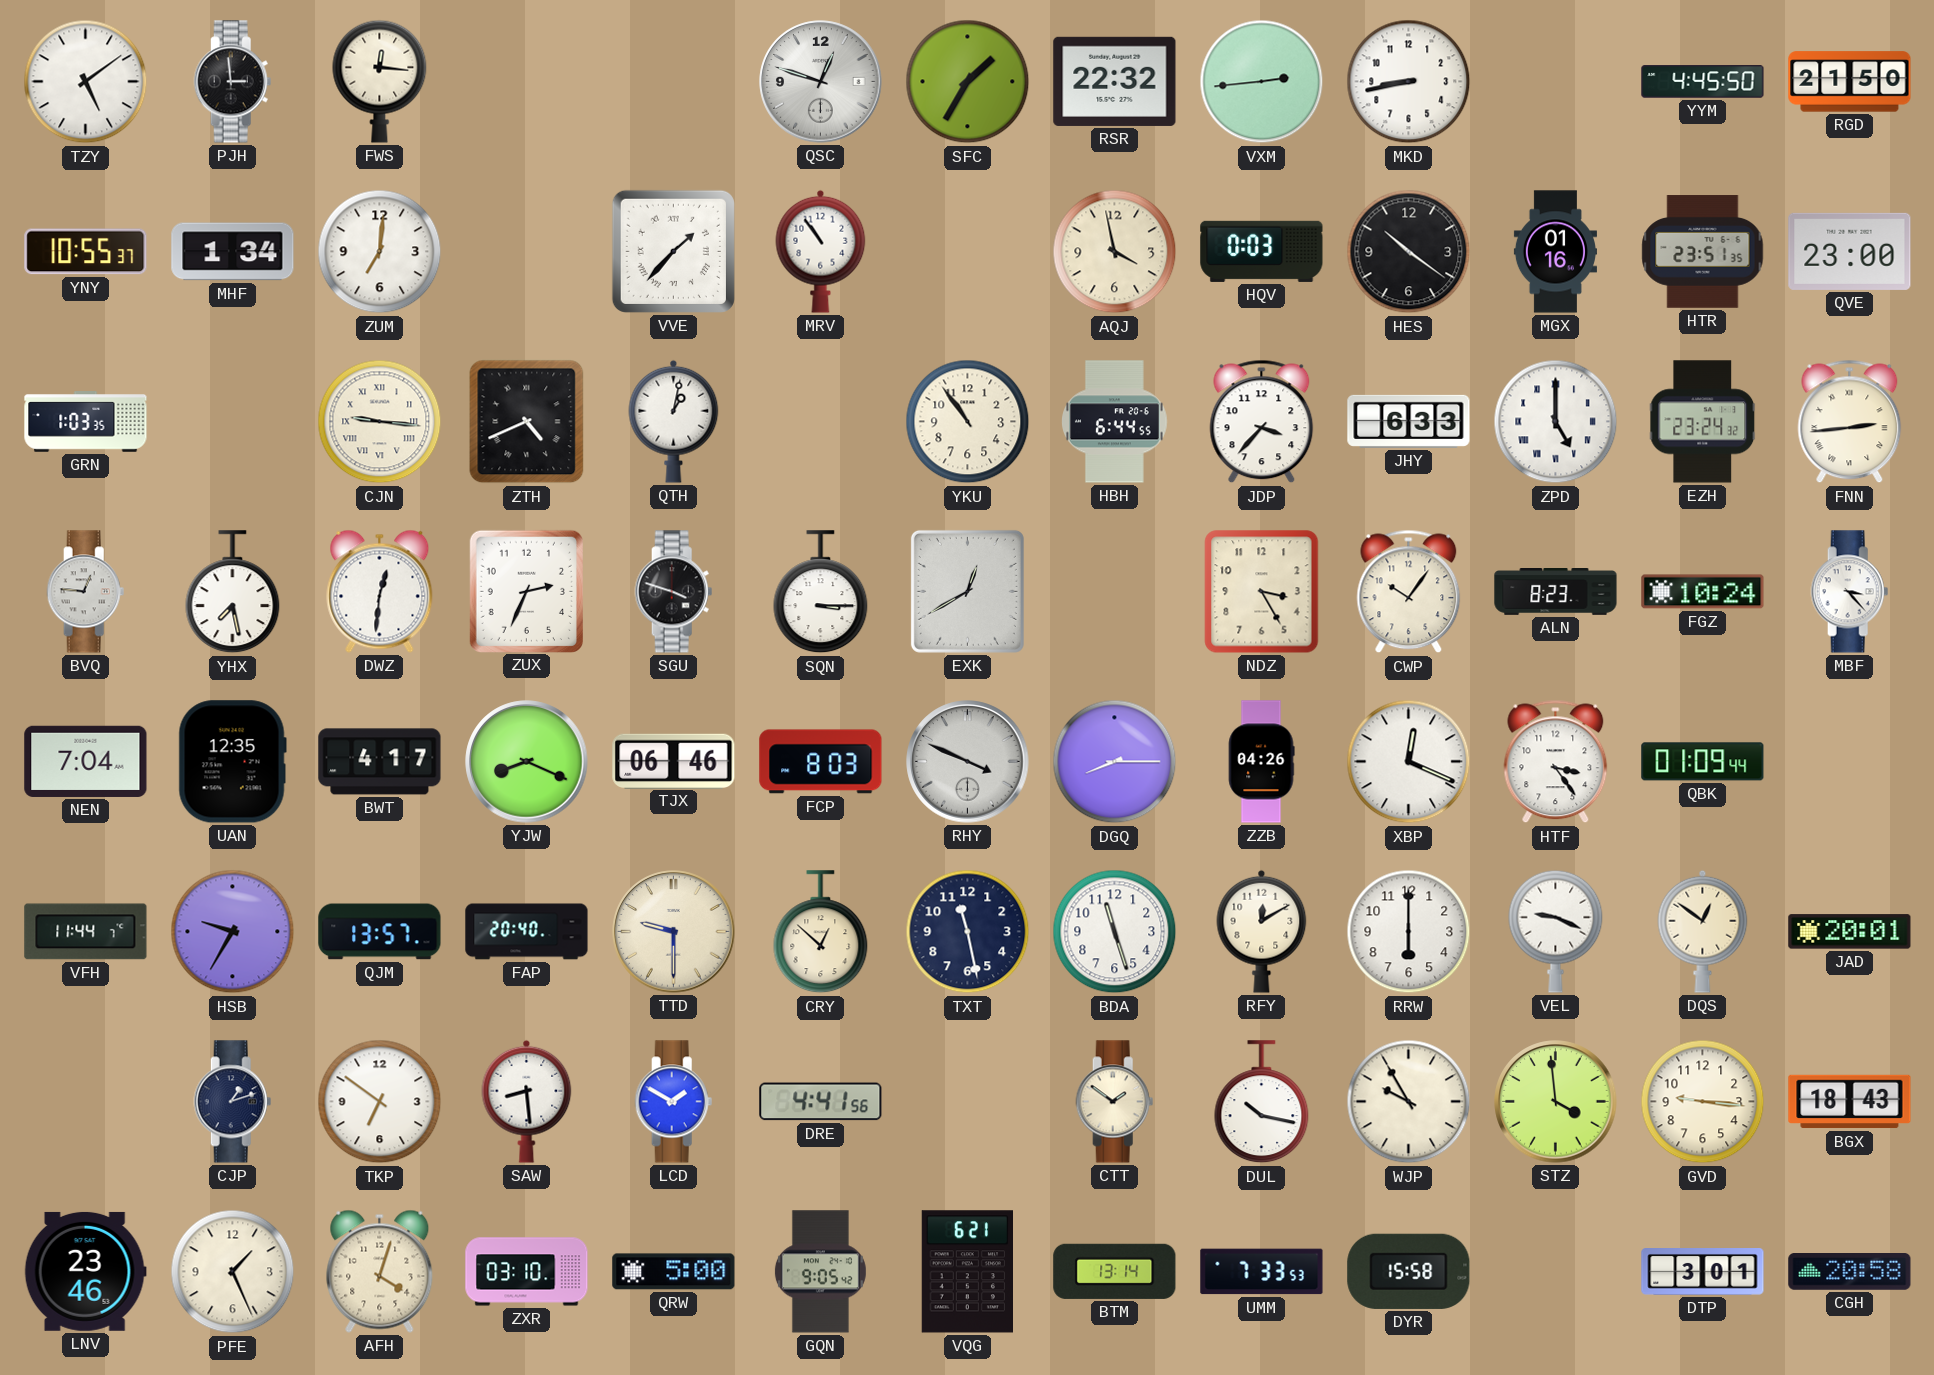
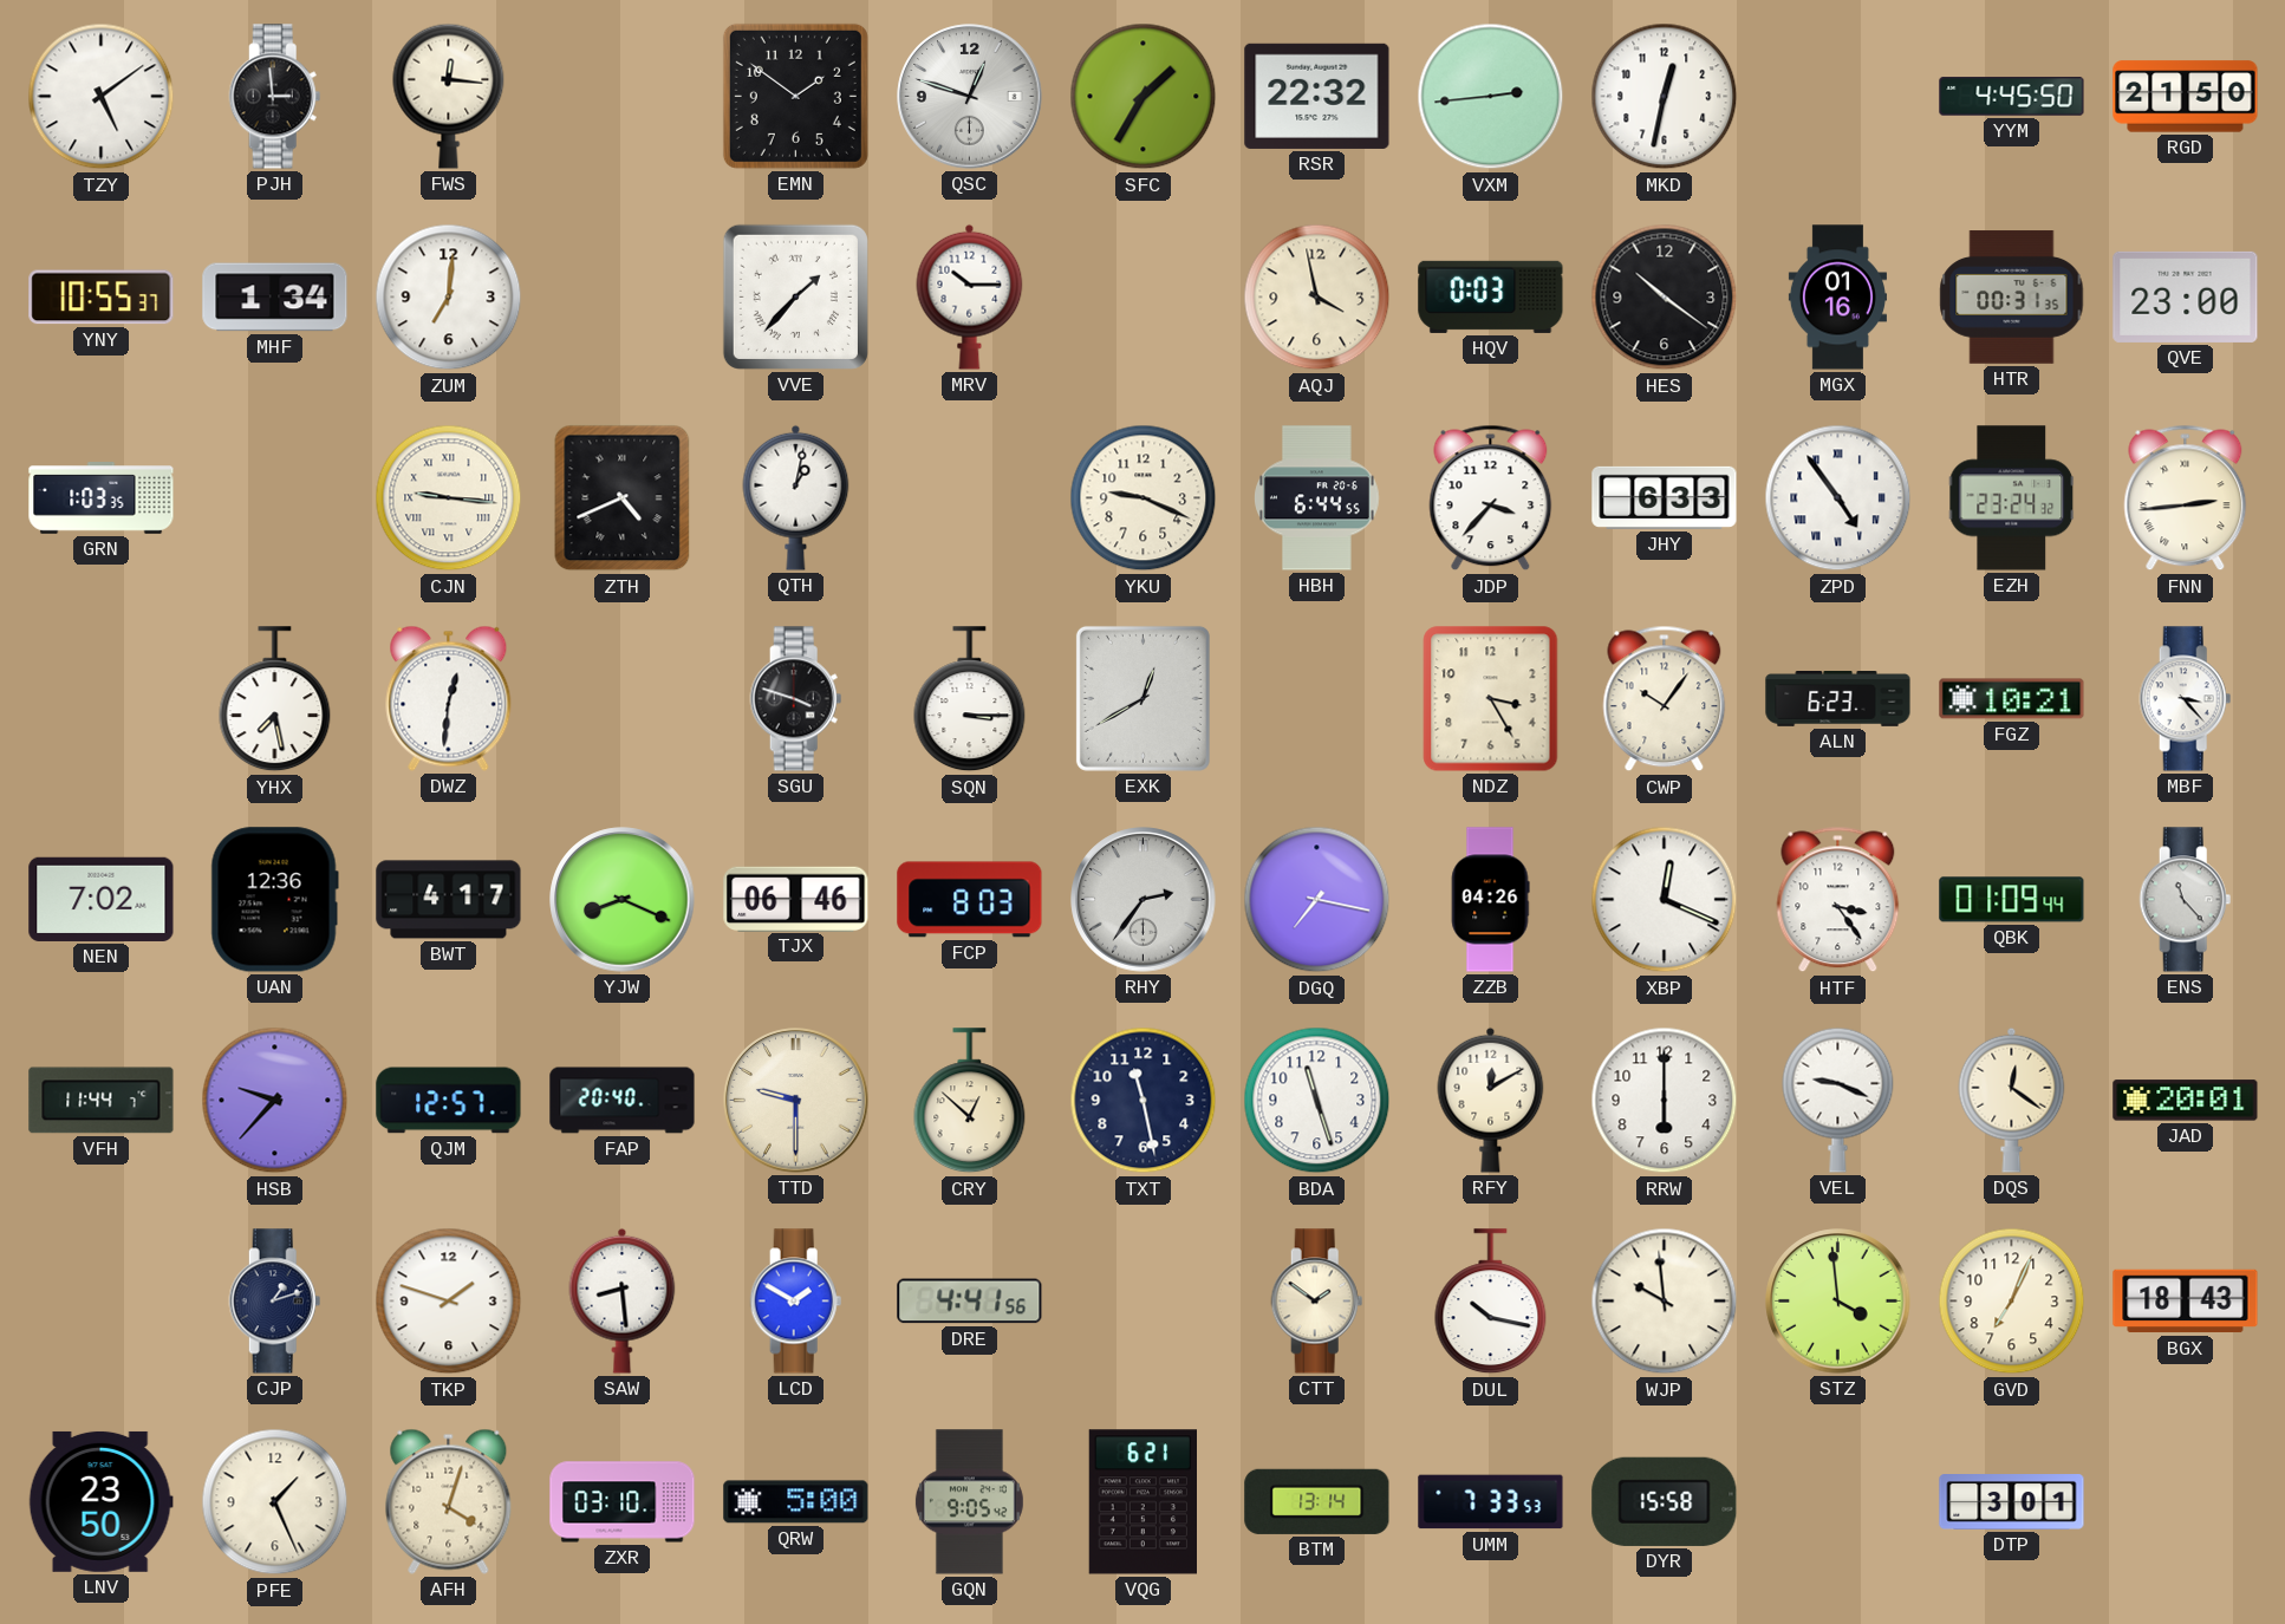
EMN: none -> 1:51 (795, 96)
MKD: 8:43 -> 12:32 (1665, 97)
MRV: 10:54 -> 10:15 (970, 296)
HTR: 23:51 -> 00:31 (2012, 298)
YKU: 10:54 -> 9:19 (1144, 498)
ZPD: 5:00 -> 4:54 (1838, 498)
BVQ: 12:46 -> none (86, 592)
ZUX: 2:34 -> none (526, 591)
ALN: 8:23 -> 6:23 (1838, 699)
FGZ: 10:24 -> 10:21 (2012, 699)
NEN: 7:04 -> 7:02 (102, 899)
UAN: 12:35 -> 12:36 (274, 900)
RHY: 3:49 -> 2:36 (1144, 900)
DGQ: 8:15 -> 7:17 (1317, 900)
ENS: none -> 11:23 (2186, 900)
HSB: 9:35 -> 9:37 (275, 1101)
QJM: 13:57 -> 12:57 (449, 1101)
DQS: 12:51 -> 12:21 (2012, 1100)
TKP: 6:51 -> 1:48 (449, 1302)
WJP: 9:55 -> 9:59 (1665, 1302)
GVD: 9:16 -> 7:04 (2012, 1302)
LNV: 23:46 -> 23:50 (100, 1501)
CGH: 20:58 -> none (1850, 1272)
